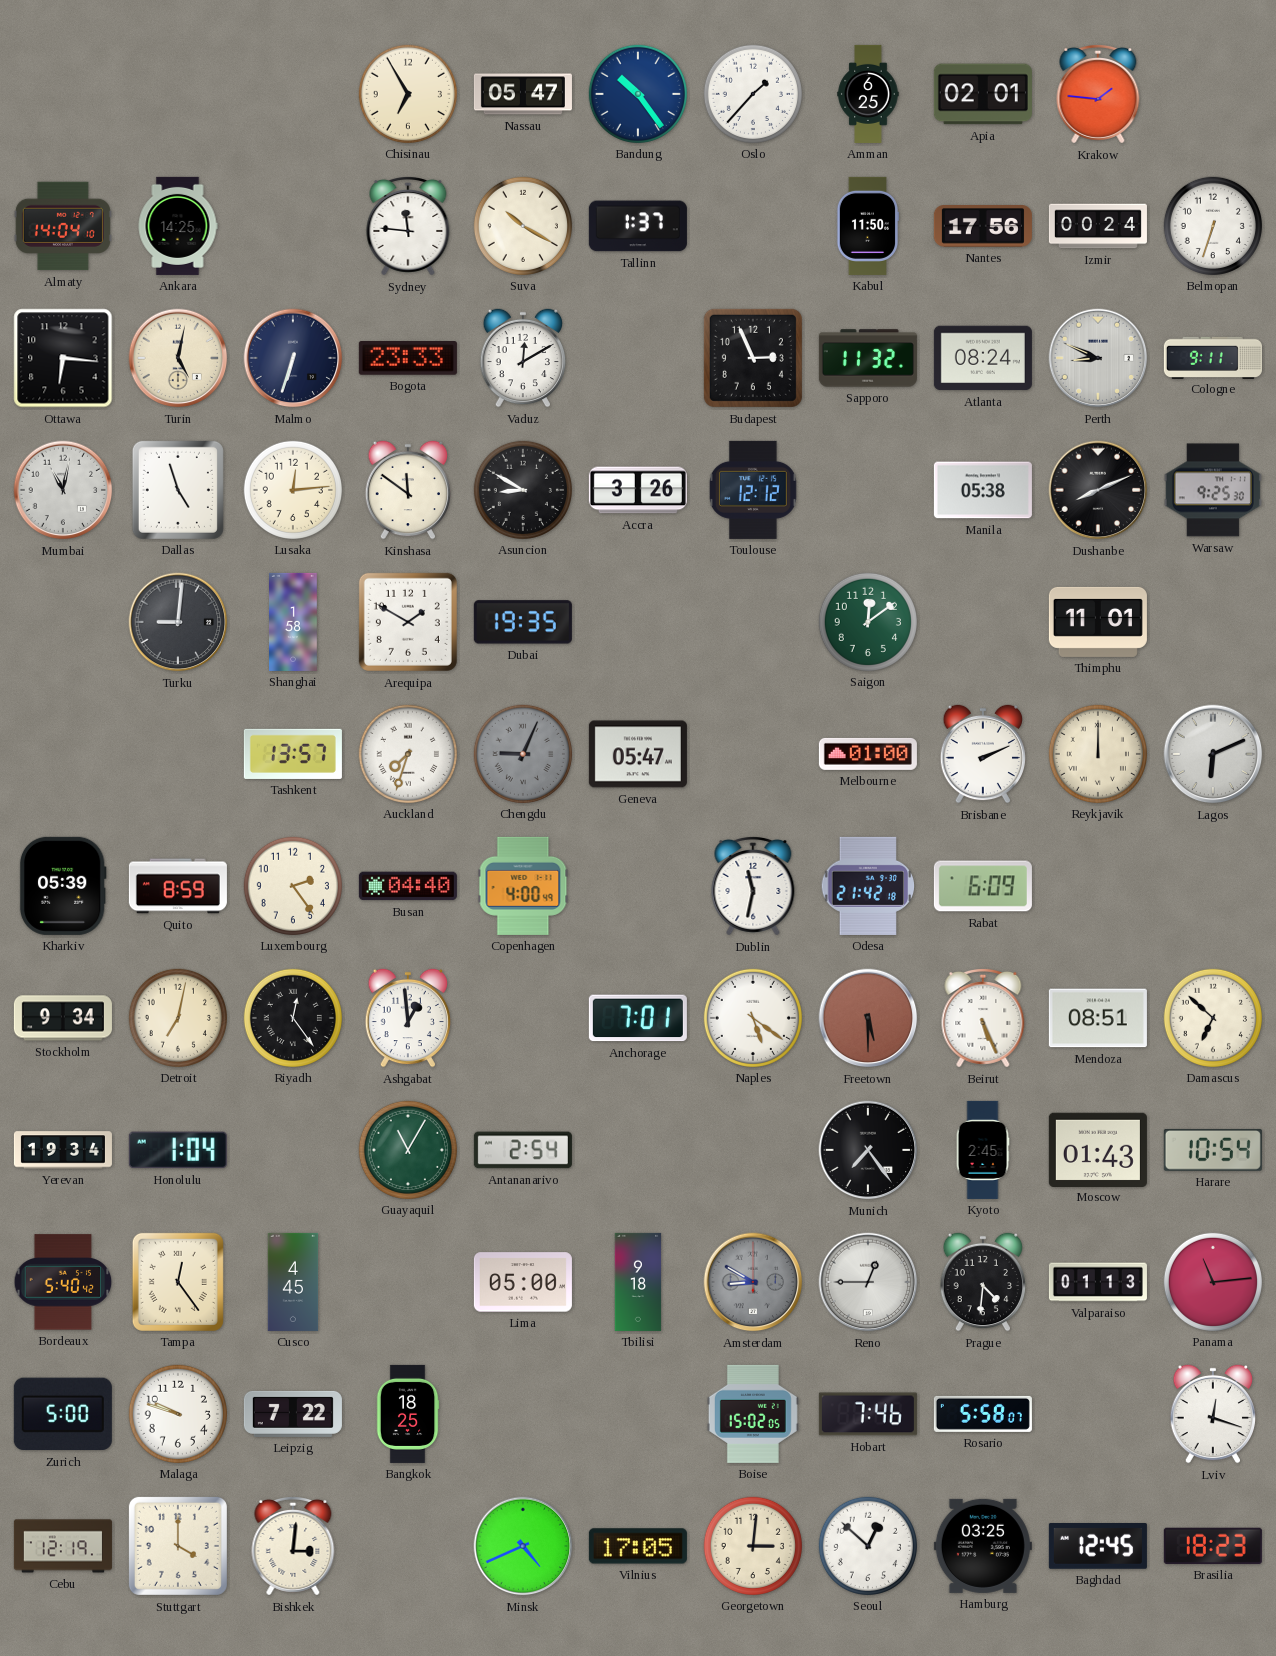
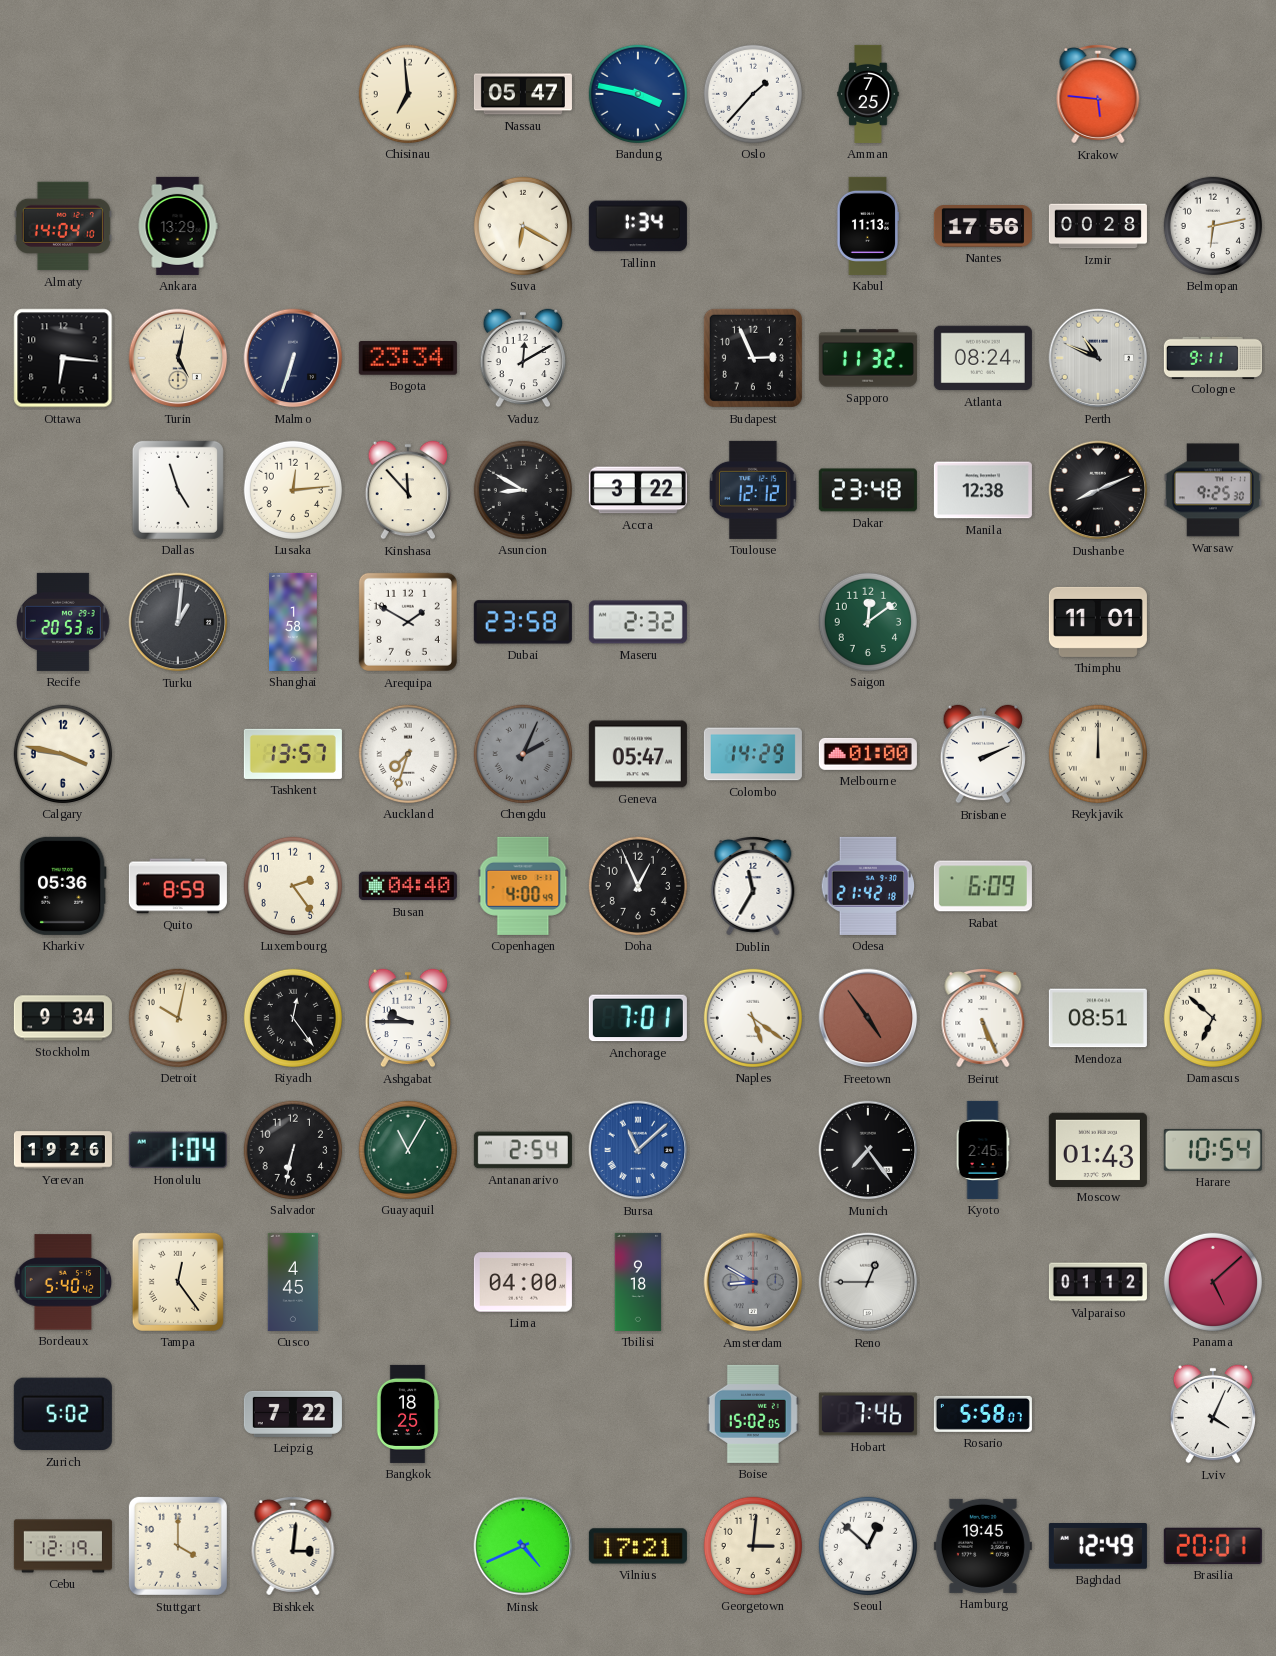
Chisinau: 6:55 -> 6:59 (408, 94)
Bandung: 10:24 -> 3:47 (638, 94)
Amman: 6:25 -> 7:25 (868, 94)
Apia: 02:01 -> none (983, 94)
Krakow: 1:46 -> 5:46 (1098, 95)
Ankara: 14:25 -> 13:29 (178, 226)
Sydney: 11:46 -> none (408, 227)
Suva: 10:20 -> 6:20 (523, 226)
Tallinn: 1:37 -> 1:34 (638, 226)
Kabul: 11:50 -> 11:13 (868, 226)
Izmir: 00:24 -> 00:28 (1098, 226)
Belmopan: 6:33 -> 6:13 (1213, 226)
Bogota: 23:33 -> 23:34 (408, 358)
Perth: 8:49 -> 10:49 (1098, 358)
Mumbai: 11:02 -> none (63, 490)
Kinshasa: 11:51 -> 11:53 (407, 490)
Accra: 3:26 -> 3:22 (638, 490)
Dakar: none -> 23:48 (868, 490)
Manila: 05:38 -> 12:38 (983, 490)
Recife: none -> 20:53 (64, 622)
Turku: 9:01 -> 1:01 (178, 622)
Dubai: 19:35 -> 23:58 (523, 622)
Maseru: none -> 2:32 (638, 622)
Calgary: none -> 3:47 (63, 754)
Chengdu: 9:04 -> 2:04 (523, 754)
Colombo: none -> 14:29 (753, 754)
Lagos: 6:11 -> none (1213, 754)
Kharkiv: 05:39 -> 05:36 (63, 886)
Doha: none -> 12:56 (638, 886)
Dublin: 11:32 -> 11:35 (753, 887)
Detroit: 7:02 -> 10:02 (178, 1018)
Ashgabat: 12:59 -> 9:45 (407, 1018)
Freetown: 5:30 -> 4:54 (868, 1018)
Yerevan: 19:34 -> 19:26 (63, 1150)
Salvador: none -> 6:32 (293, 1150)
Bursa: none -> 11:08 (638, 1150)
Lima: 05:00 -> 04:00 (523, 1282)
Prague: 4:31 -> none (982, 1282)
Valparaiso: 01:13 -> 01:12 (1098, 1282)
Panama: 11:14 -> 5:08 (1213, 1282)
Zurich: 5:00 -> 5:02 (63, 1414)
Malaga: 9:48 -> none (178, 1414)
Lviv: 12:18 -> 4:04 (1212, 1414)
Vilnius: 17:05 -> 17:21 (638, 1546)
Hamburg: 03:25 -> 19:45 (983, 1546)
Baghdad: 12:45 -> 12:49 (1098, 1547)
Brasilia: 18:23 -> 20:01 (1213, 1546)
